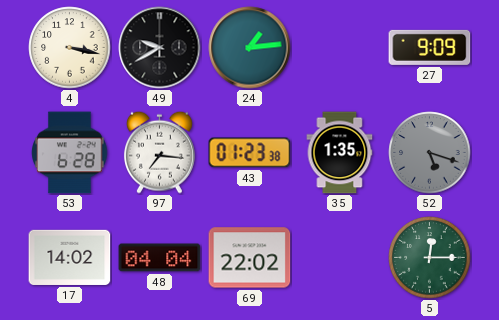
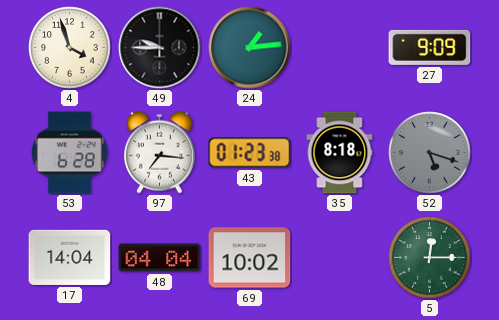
4: 3:17 -> 3:57 (70, 48)
49: 9:40 -> 9:45 (160, 48)
35: 1:35 -> 8:18 (340, 153)
17: 14:02 -> 14:04 (70, 257)
69: 22:02 -> 10:02 (250, 258)
